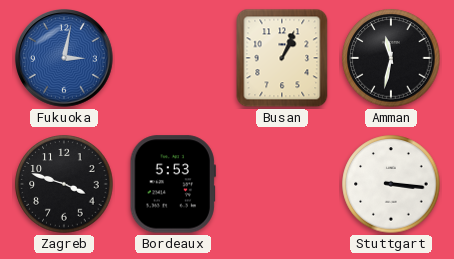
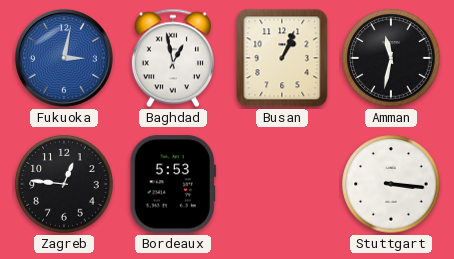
Baghdad: none -> 12:58 (173, 58)
Zagreb: 3:48 -> 12:46 (64, 184)
